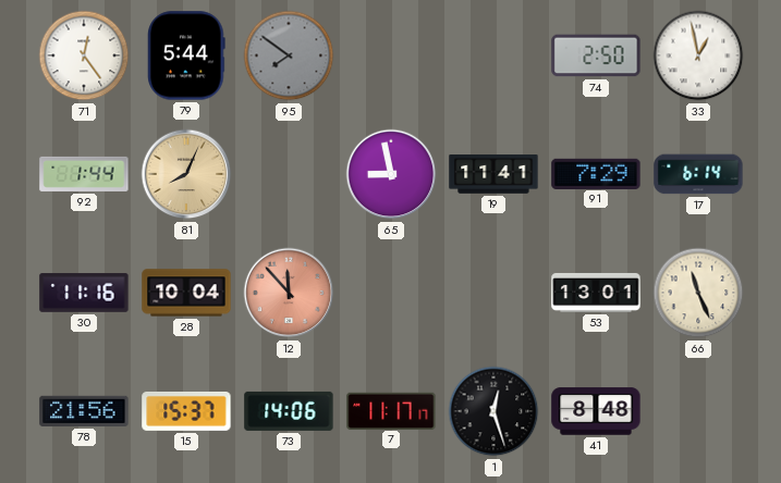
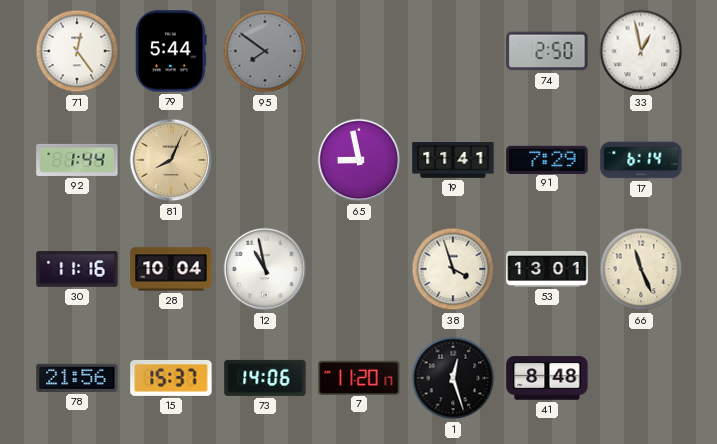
12: 11:53 -> 10:58 (265, 269)
12 dial: salmon -> white (265, 269)
38: none -> 3:57 (453, 269)
7: 11:17 -> 11:20 (359, 377)
